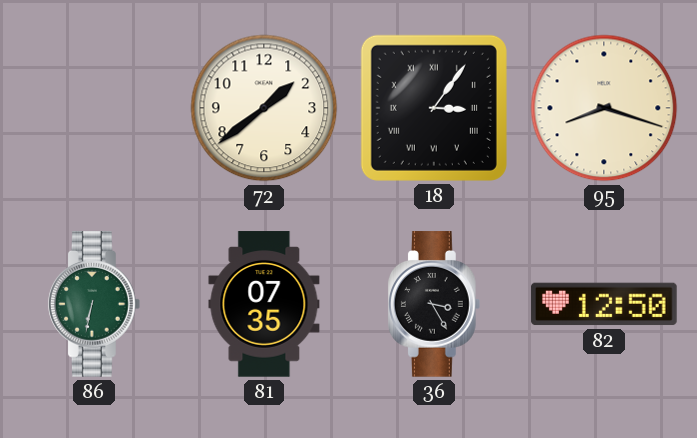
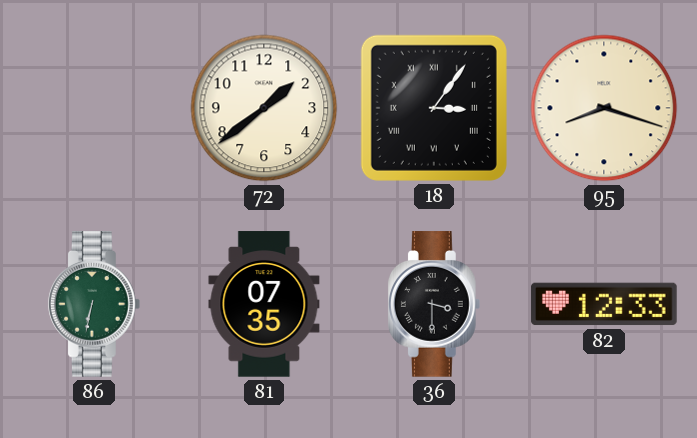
36: 3:25 -> 3:30 (434, 304)
82: 12:50 -> 12:33 (604, 304)
